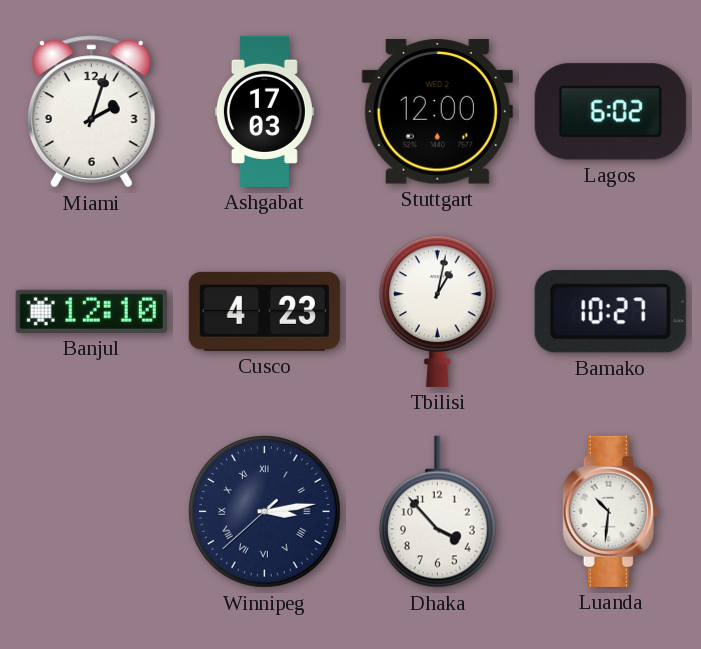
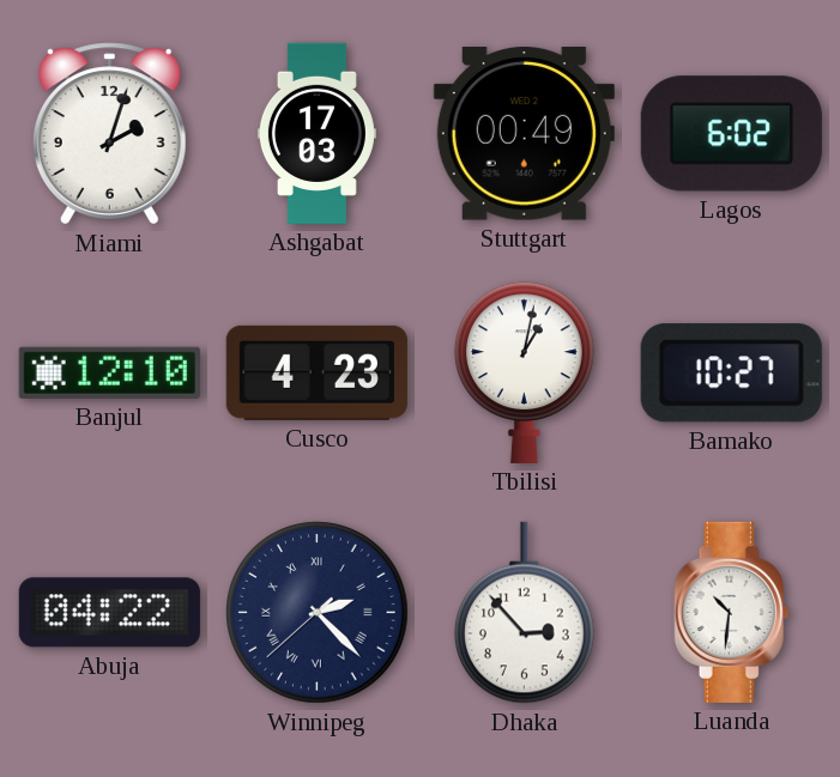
Stuttgart: 12:00 -> 00:49 (524, 134)
Abuja: none -> 04:22 (109, 613)
Winnipeg: 3:13 -> 2:22 (318, 613)
Dhaka: 3:53 -> 2:53 (525, 613)
